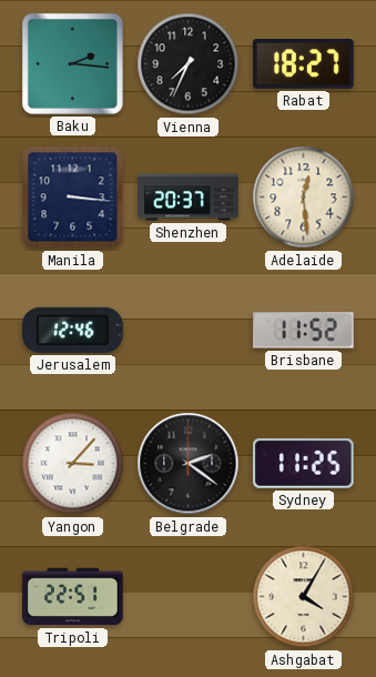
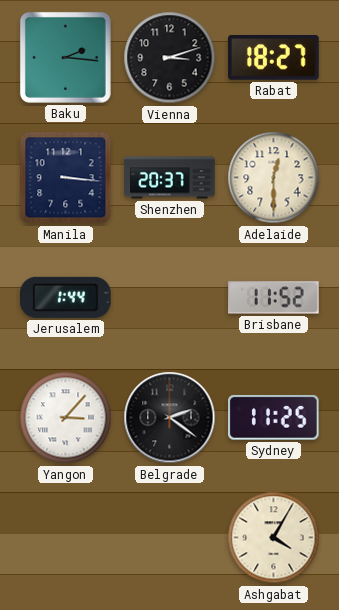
Vienna: 7:34 -> 3:12 (170, 58)
Adelaide: 12:29 -> 12:30 (274, 178)
Jerusalem: 12:46 -> 1:44 (66, 297)
Tripoli: 22:51 -> none (73, 597)
